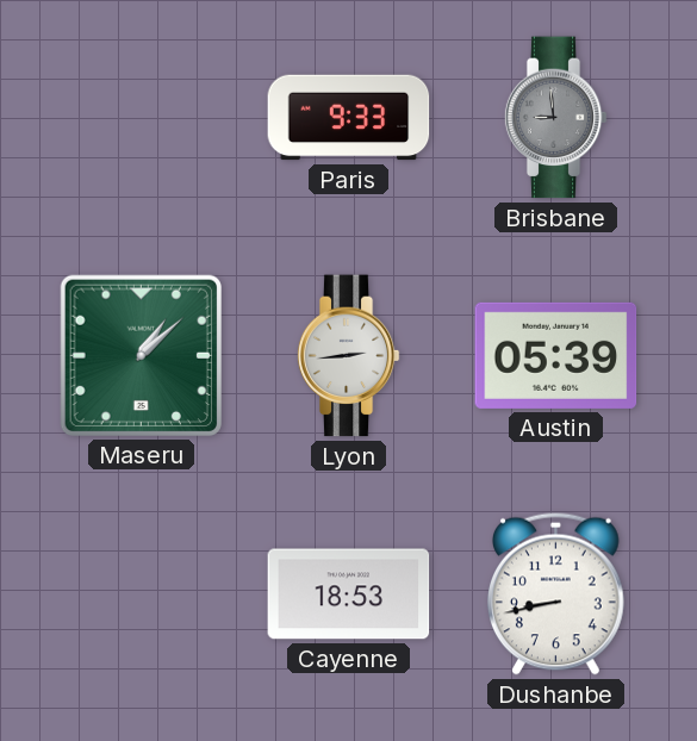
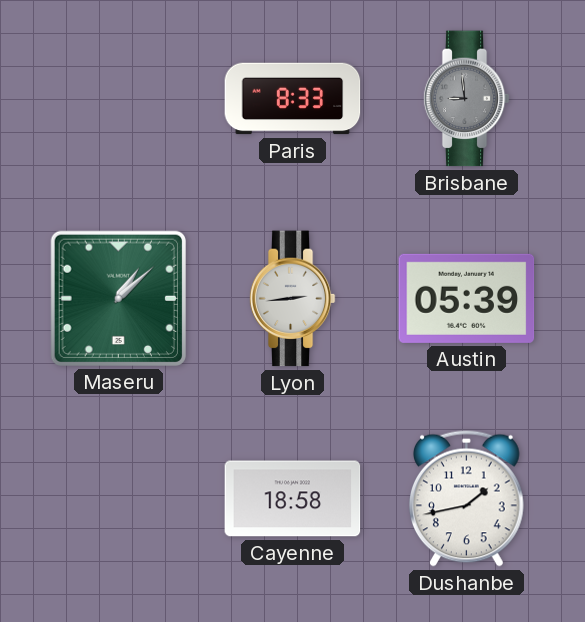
Paris: 9:33 -> 8:33 (293, 99)
Cayenne: 18:53 -> 18:58 (293, 499)
Dushanbe: 8:43 -> 1:43 (467, 498)
